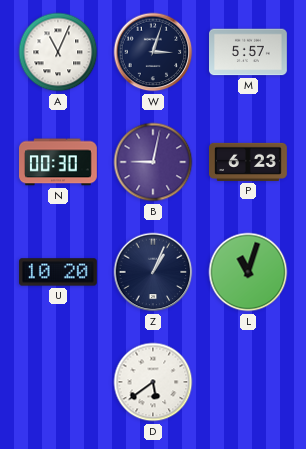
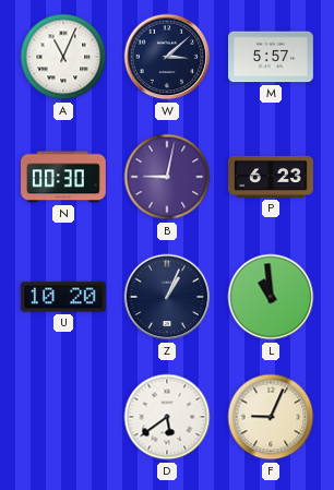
W: 3:03 -> 3:08 (167, 57)
L: 11:03 -> 10:59 (271, 297)
F: none -> 9:04 (271, 417)
